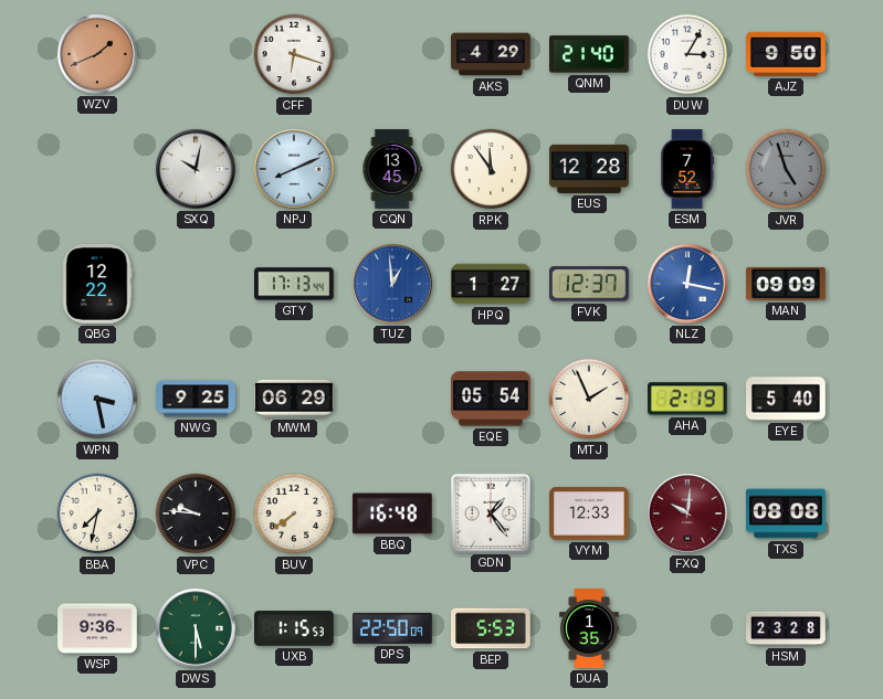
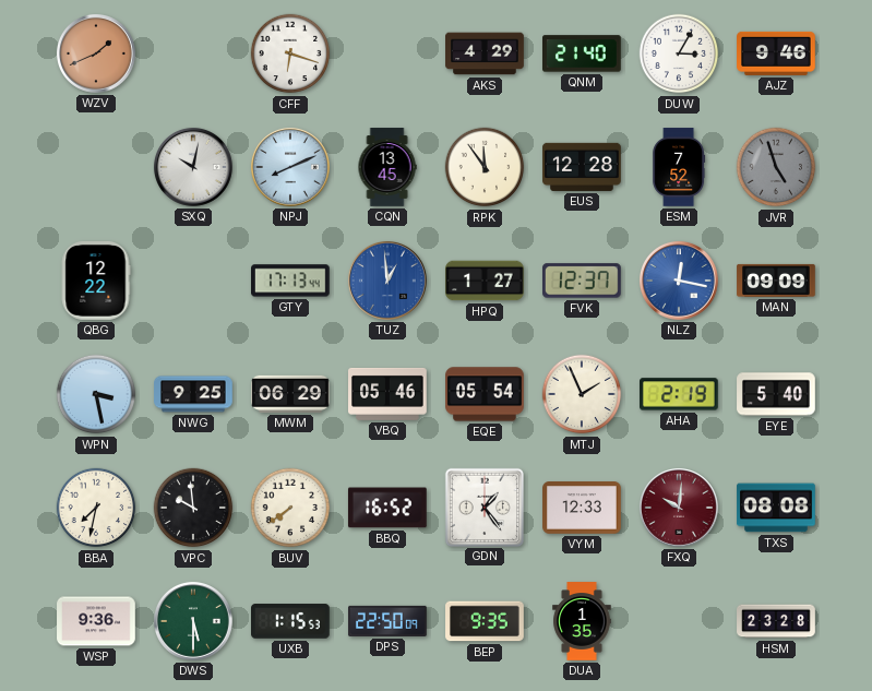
AJZ: 9:50 -> 9:46 (776, 53)
VBQ: none -> 05:46 (387, 394)
VPC: 9:46 -> 9:59 (193, 508)
BBQ: 16:48 -> 16:52 (387, 508)
BEP: 5:53 -> 9:35 (485, 621)
